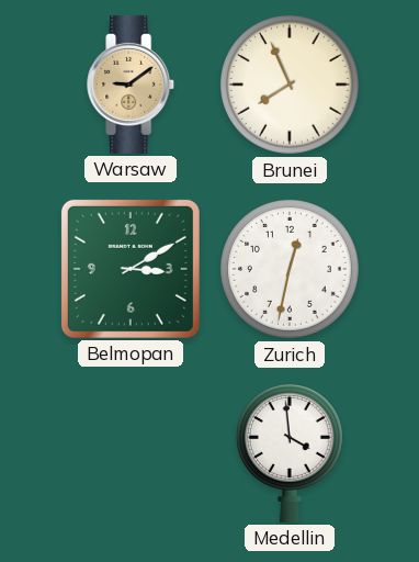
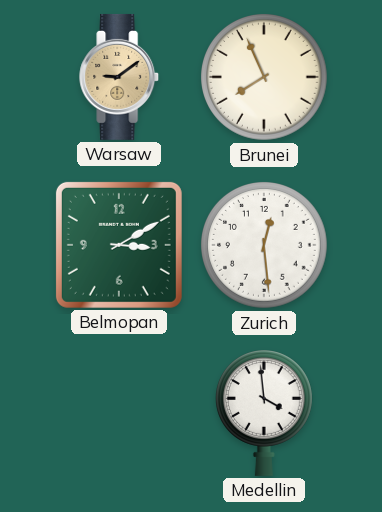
Zurich: 12:32 -> 12:29 (265, 246)
